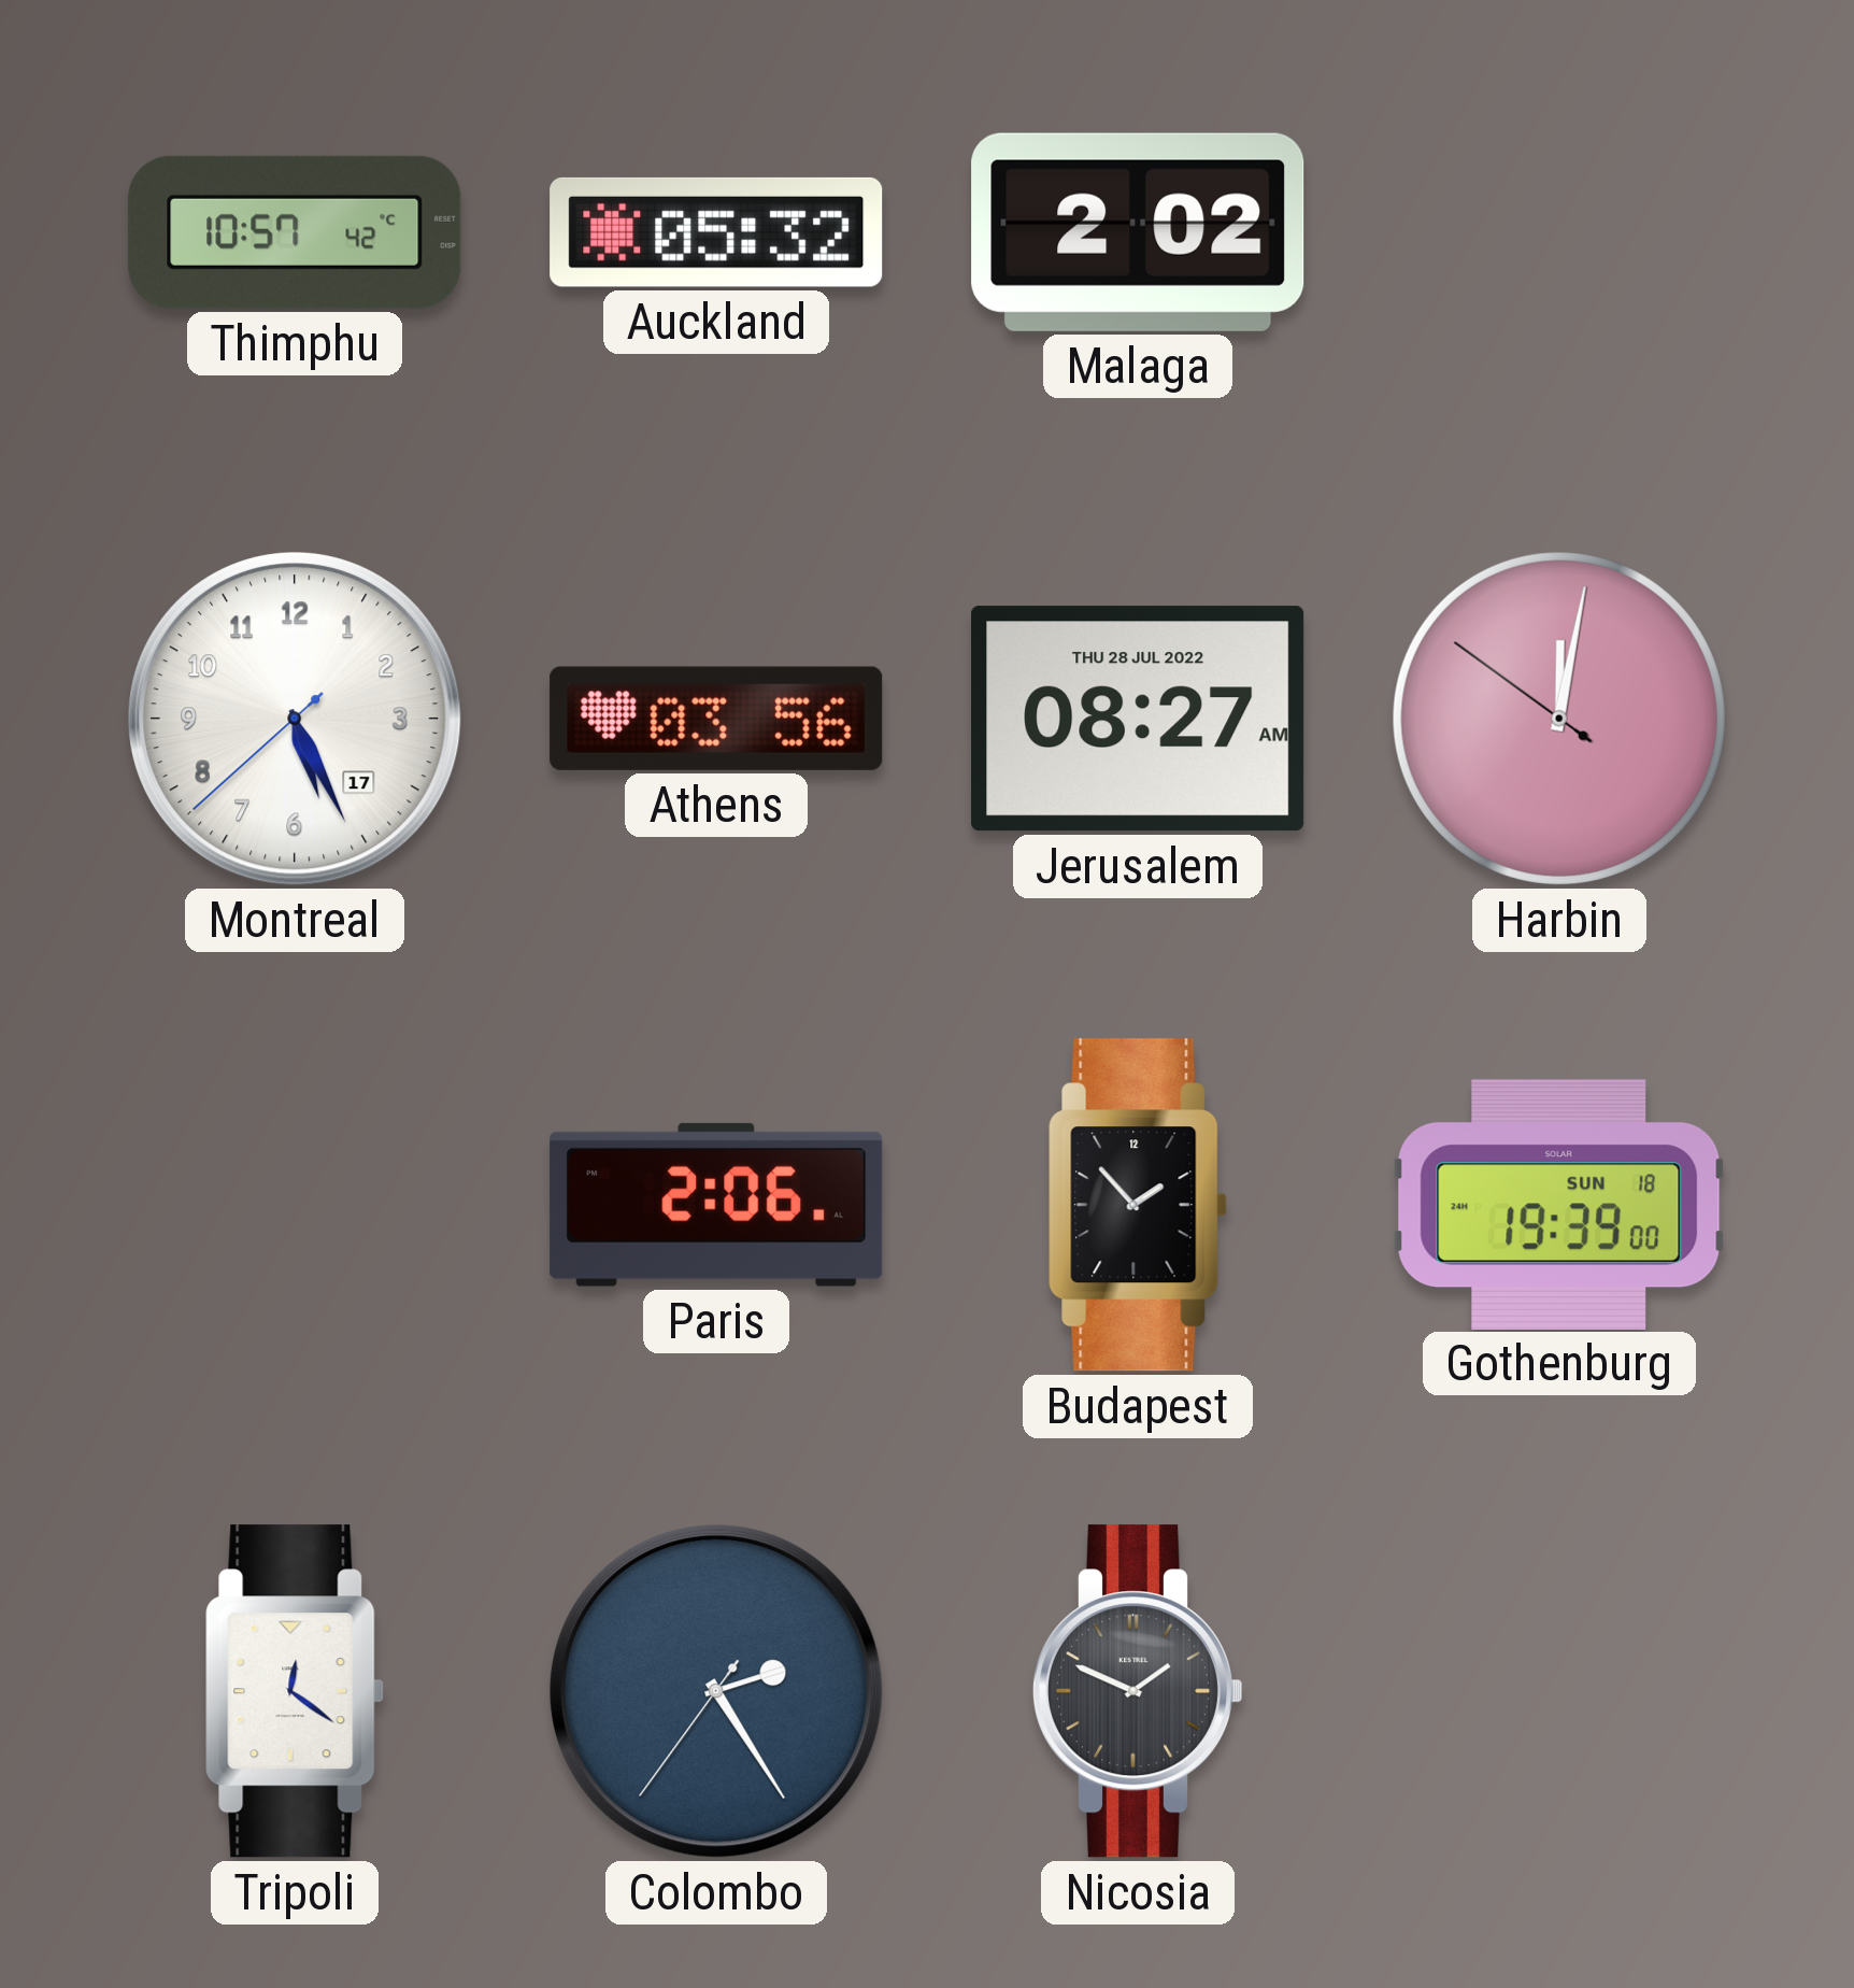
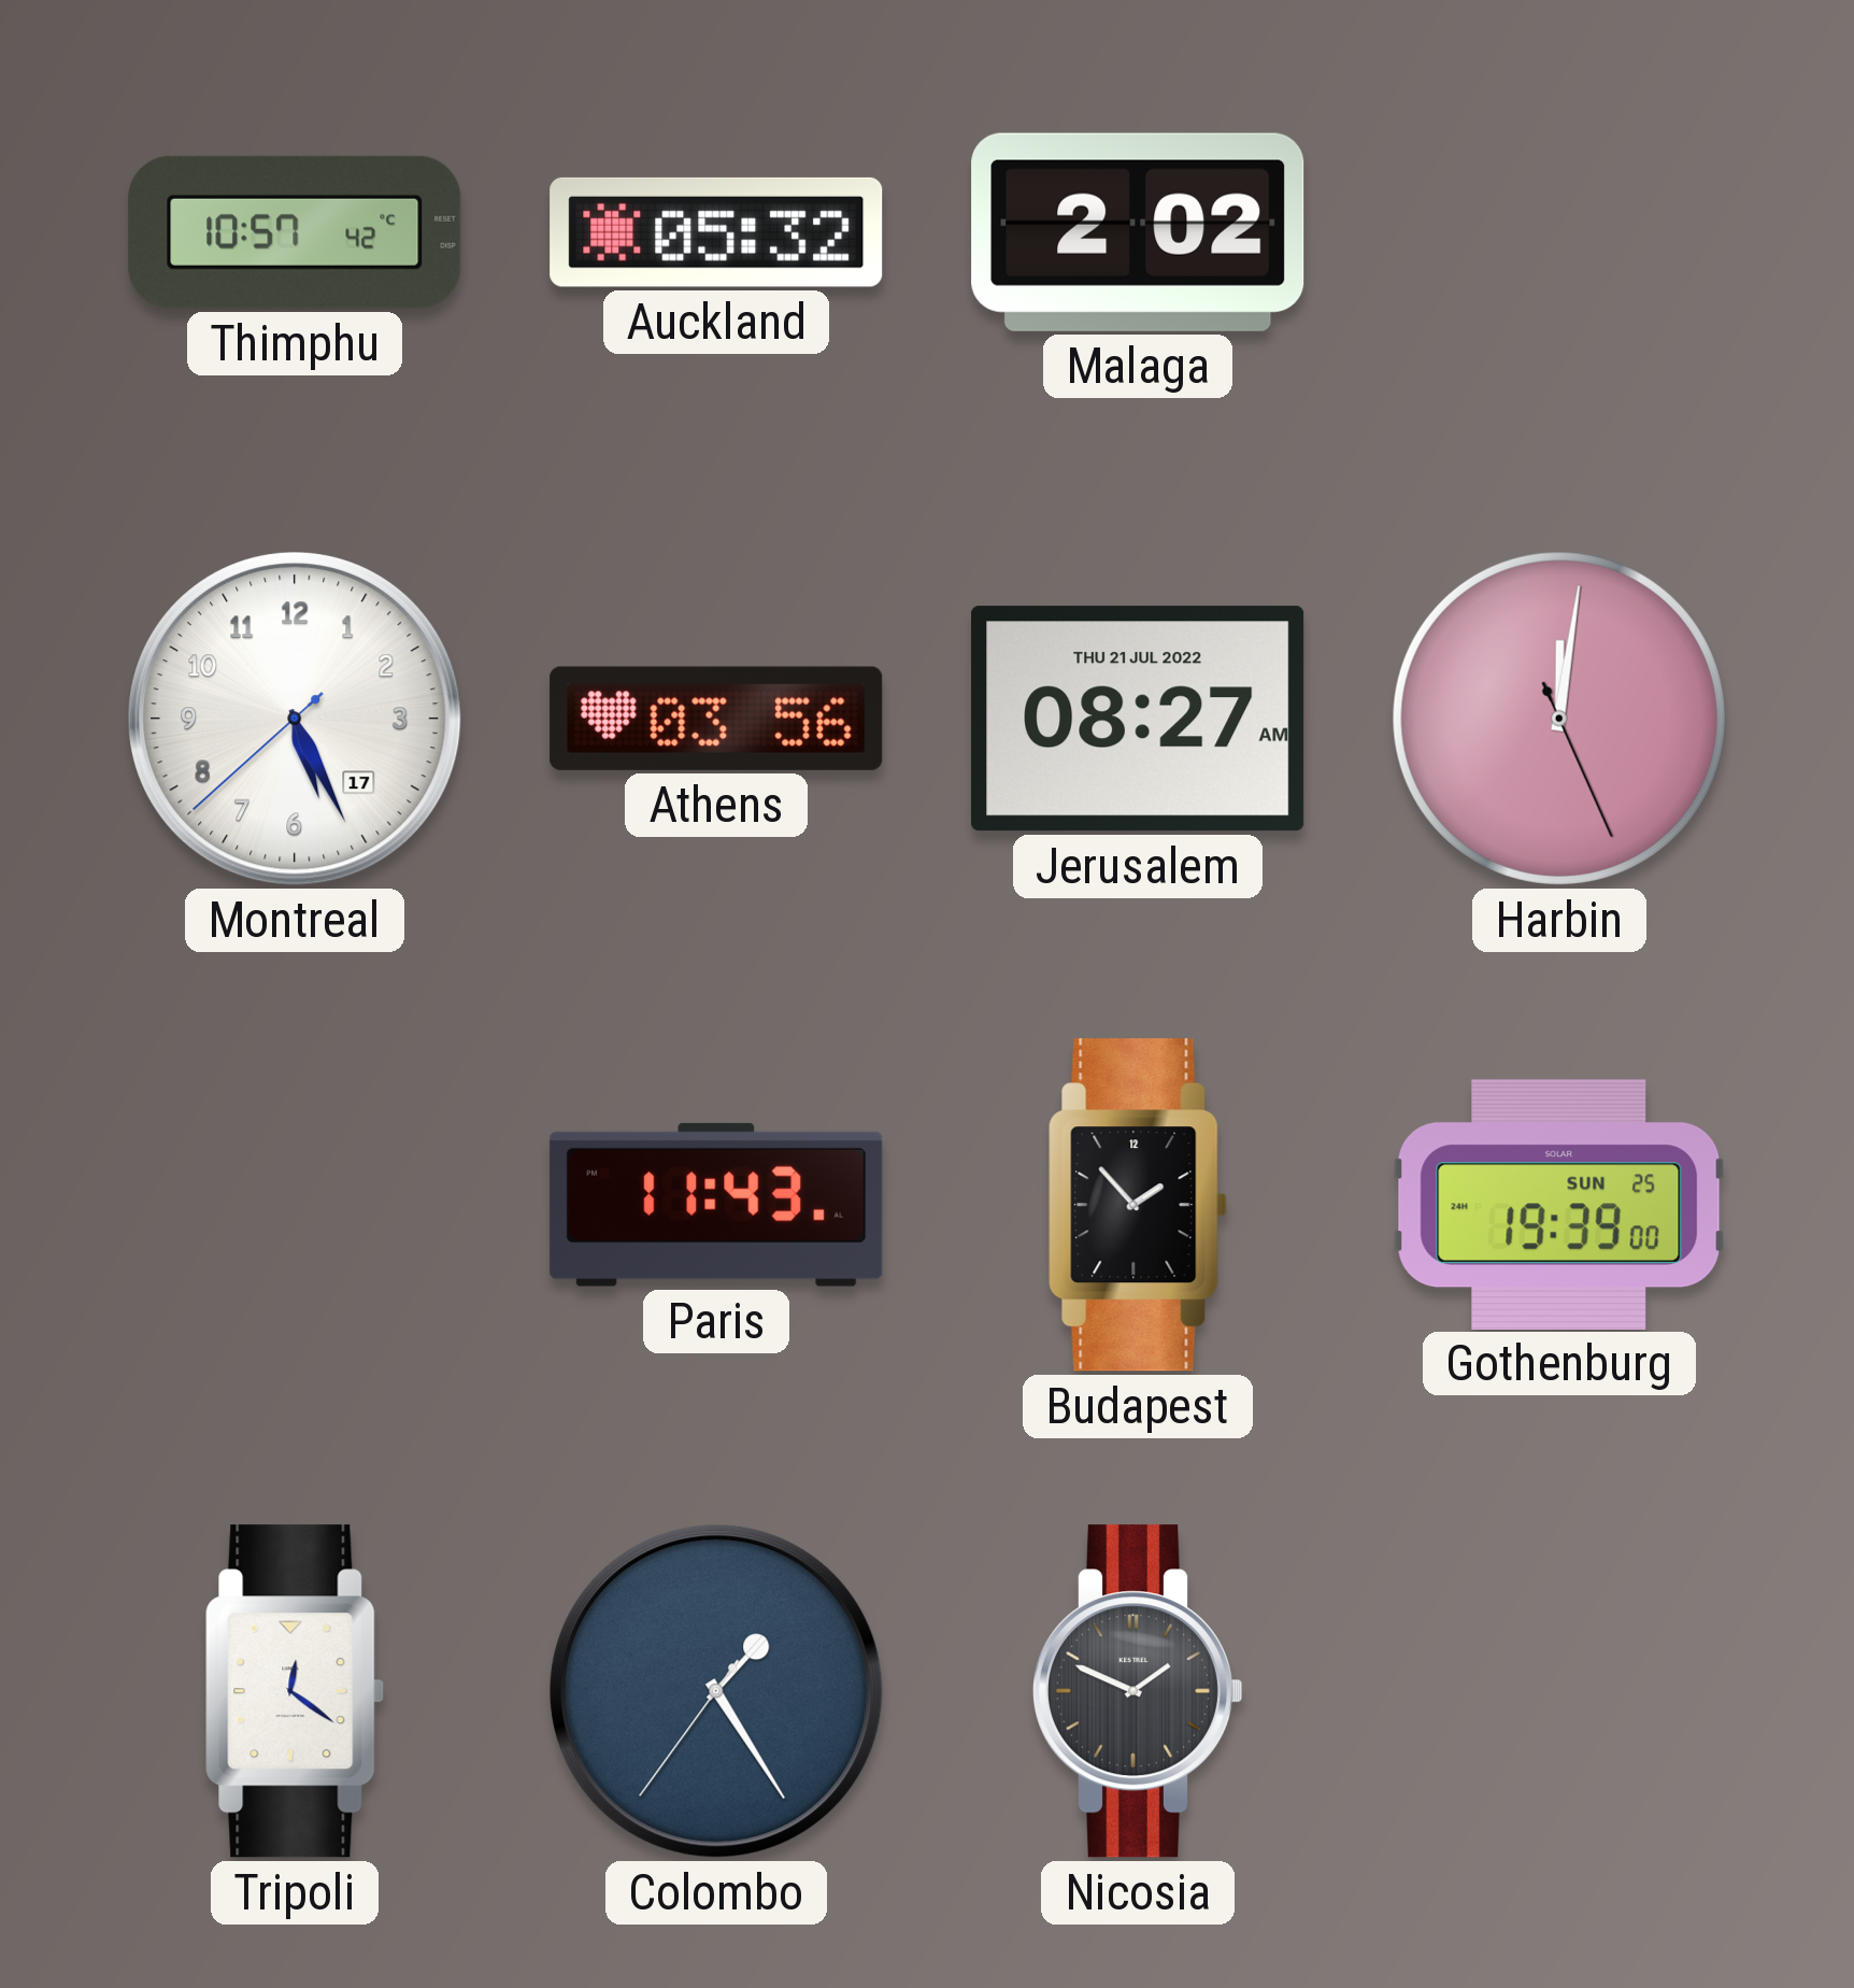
Jerusalem date: THU 28 JUL 2022 -> THU 21 JUL 2022 (1138, 719)
Harbin: 12:01:51 -> 12:01:26 (1559, 719)
Paris: 2:06 -> 11:43 (716, 1205)
Gothenburg date: SUN 18 -> SUN 25 (1559, 1204)
Colombo: 2:24 -> 1:24 (716, 1691)
